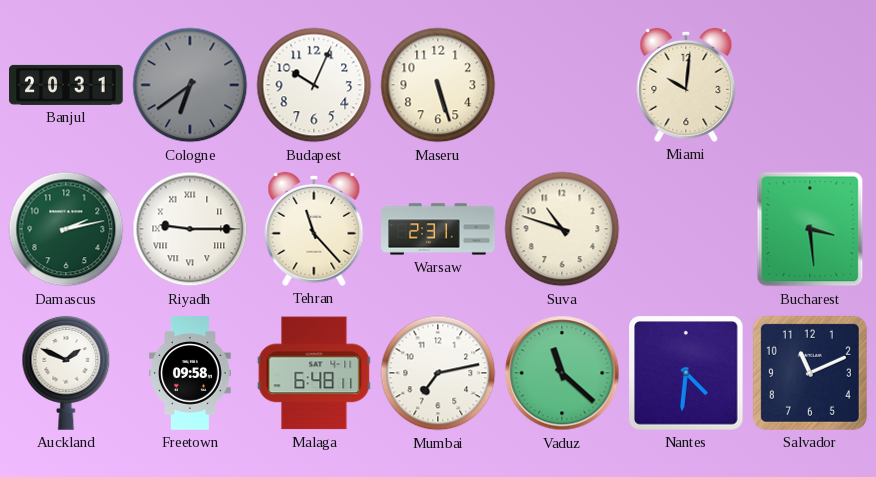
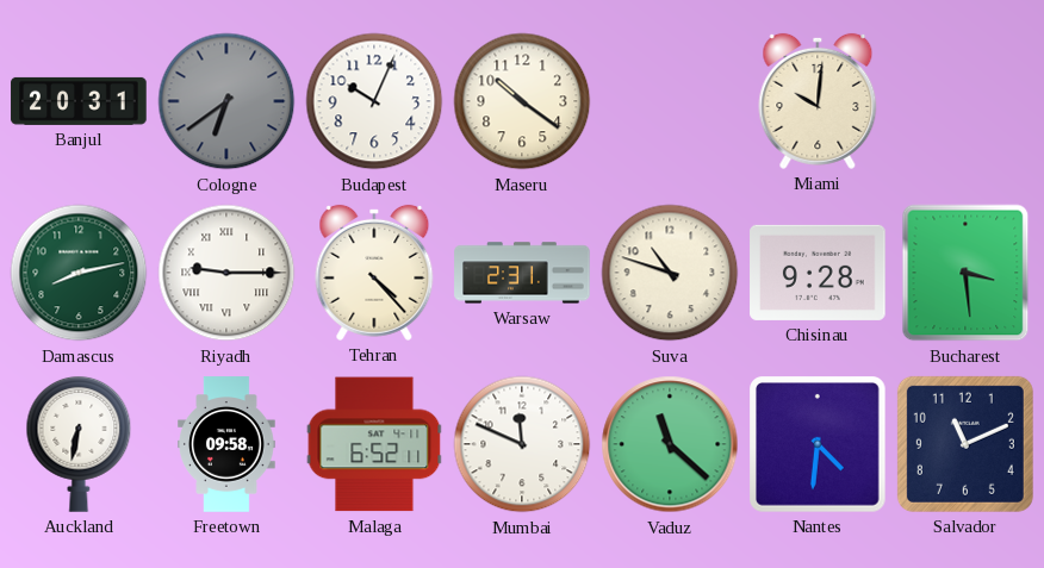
Maseru: 5:27 -> 10:21 (522, 101)
Damascus: 2:13 -> 8:13 (79, 273)
Tehran: 11:23 -> 4:23 (374, 273)
Chisinau: none -> 9:28 (818, 273)
Auckland: 1:49 -> 6:32 (79, 444)
Malaga: 6:48 -> 6:52 (374, 444)
Mumbai: 7:13 -> 11:49 (522, 444)
